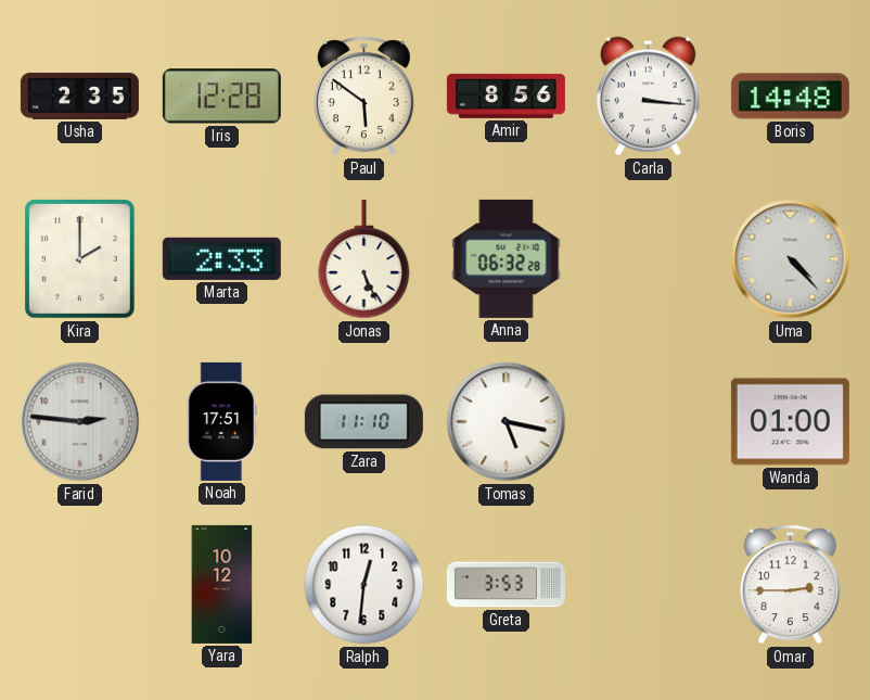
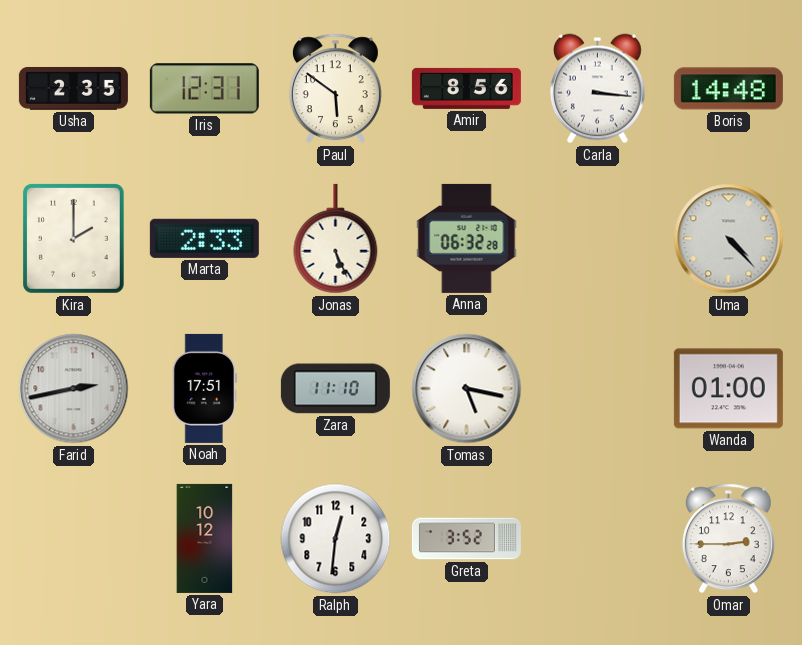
Iris: 12:28 -> 12:31 (204, 89)
Farid: 2:46 -> 2:43 (74, 389)
Greta: 3:53 -> 3:52 (466, 539)
